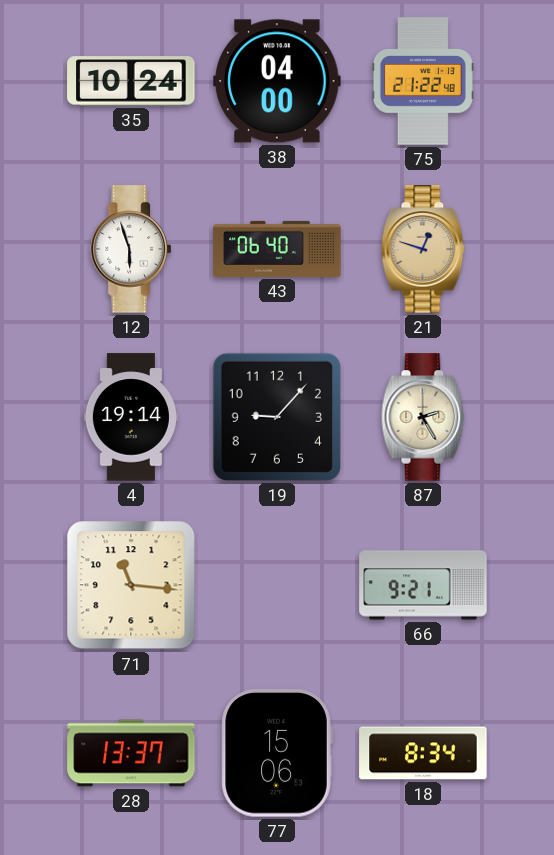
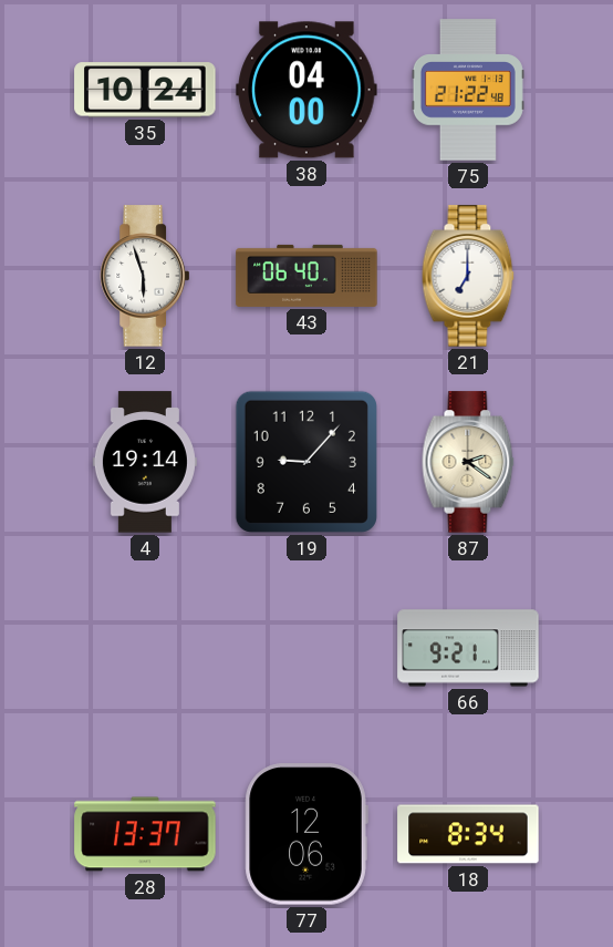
21: 12:48 -> 7:00 (468, 276)
21 dial: champagne -> white (468, 276)
87: 2:25 -> 2:21 (468, 462)
71: 11:16 -> none (131, 585)
77: 15:06 -> 12:06 (306, 834)
